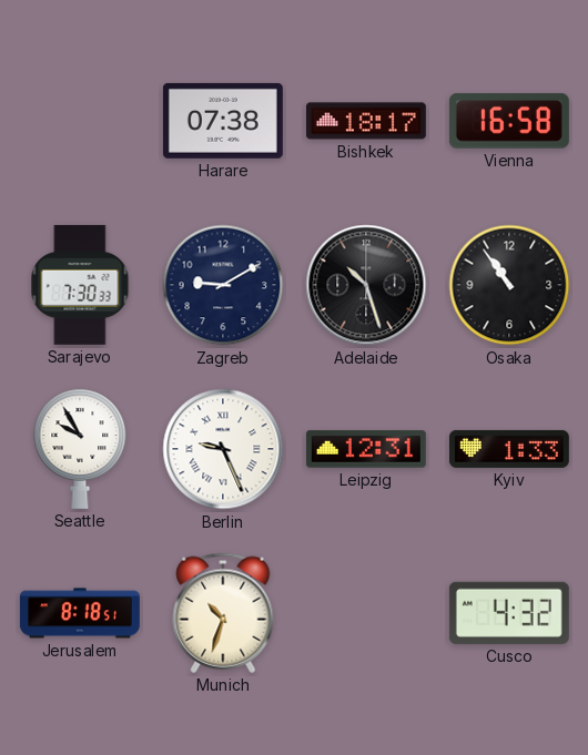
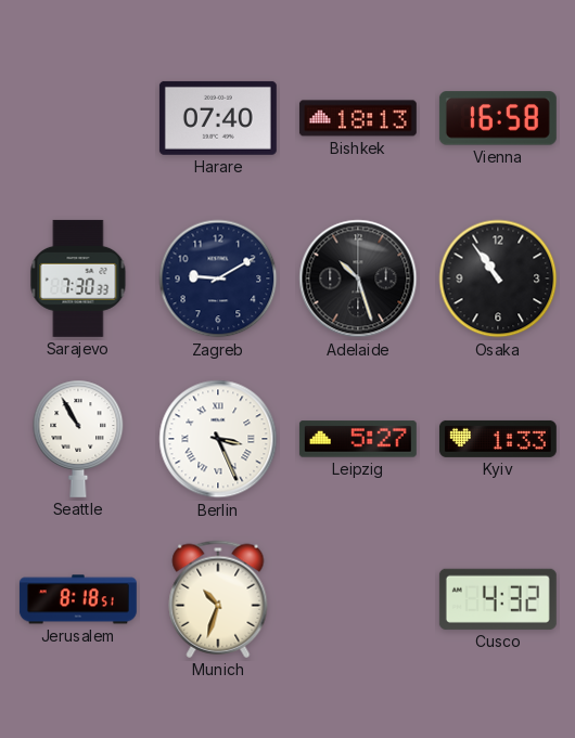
Harare: 07:38 -> 07:40 (218, 118)
Bishkek: 18:17 -> 18:13 (358, 118)
Seattle: 9:55 -> 10:55 (78, 439)
Berlin: 9:26 -> 3:26 (218, 439)
Leipzig: 12:31 -> 5:27 (358, 439)
